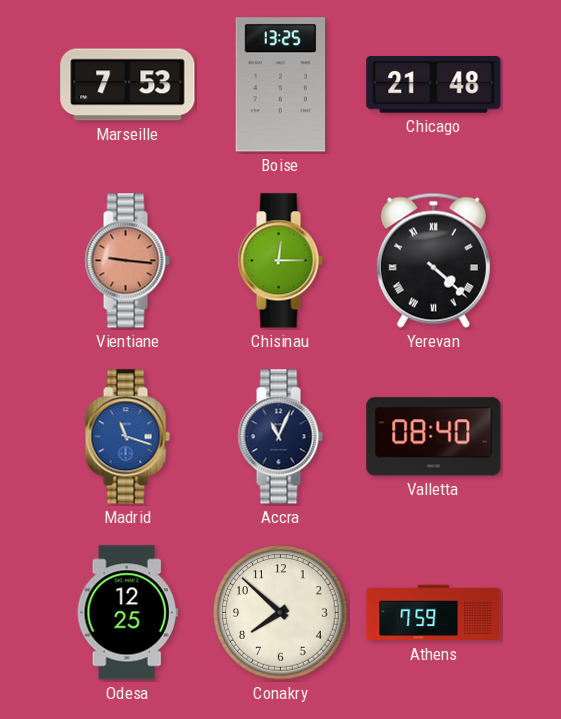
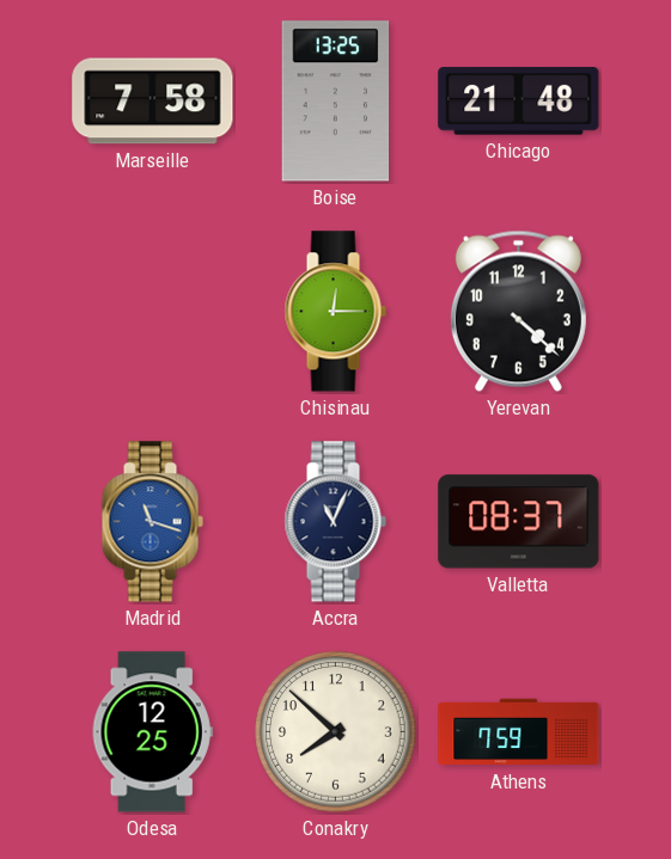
Marseille: 7:53 -> 7:58 (153, 102)
Vientiane: 9:16 -> none (127, 261)
Yerevan numerals: Roman -> Arabic (518, 311)
Valletta: 08:40 -> 08:37 (519, 522)
